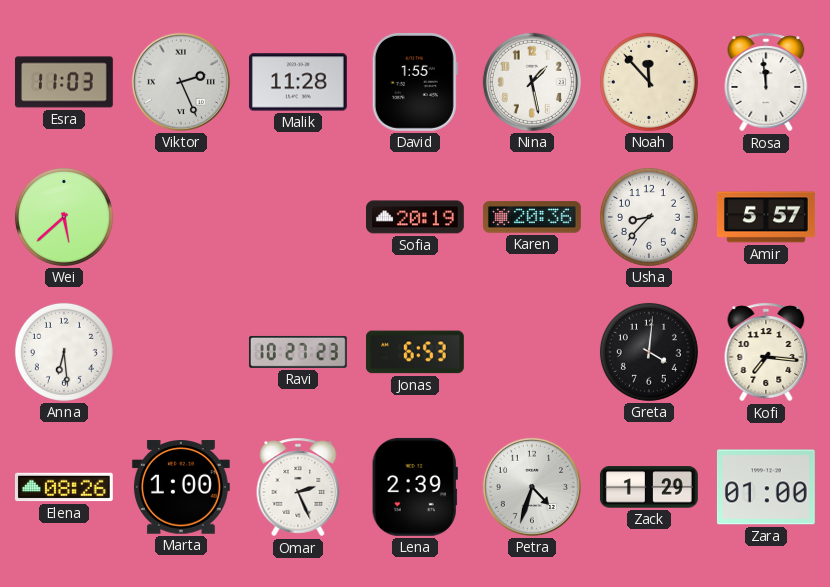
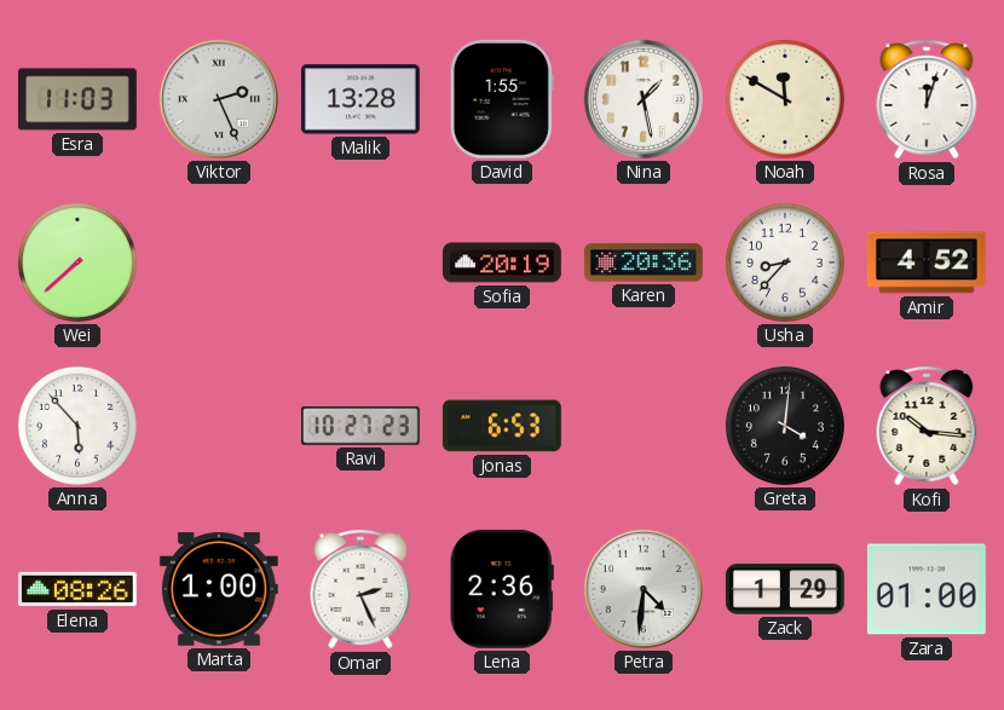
Malik: 11:28 -> 13:28 (360, 99)
Noah: 11:53 -> 11:50 (785, 99)
Rosa: 11:59 -> 12:03 (927, 99)
Wei: 5:38 -> 7:38 (77, 262)
Amir: 5:57 -> 4:52 (927, 262)
Anna: 6:29 -> 5:53 (77, 426)
Kofi: 7:16 -> 10:16 (927, 426)
Lena: 2:39 -> 2:36 (502, 589)
Petra: 4:33 -> 4:31 (644, 589)
